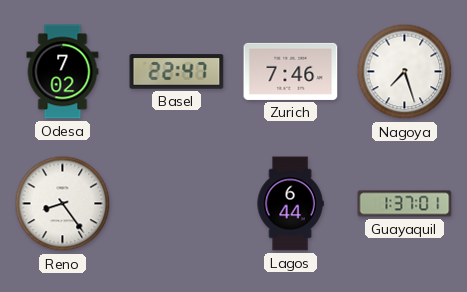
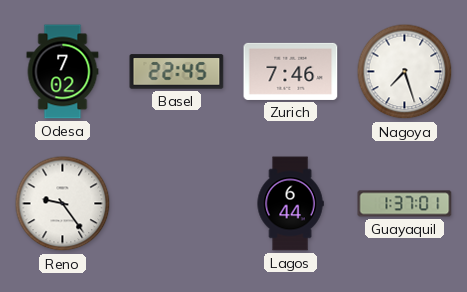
Basel: 22:47 -> 22:45 (177, 72)
Reno: 8:24 -> 9:24 (63, 204)
